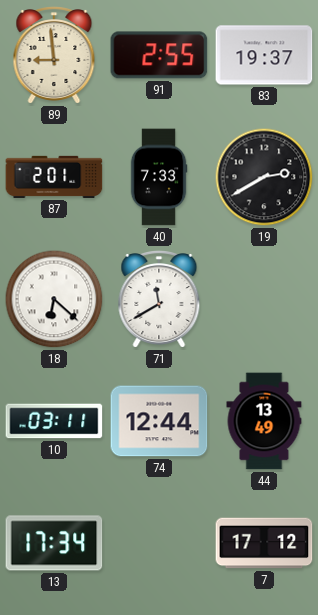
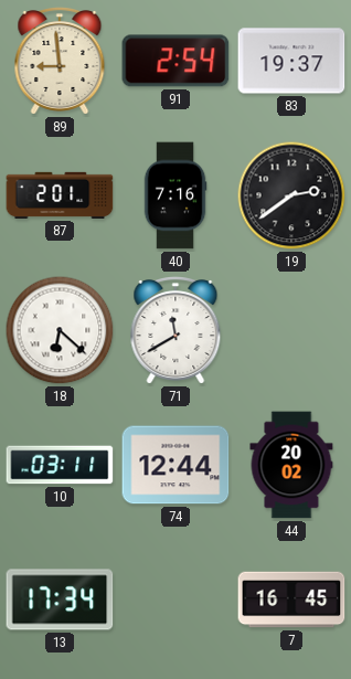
91: 2:55 -> 2:54 (175, 61)
40: 7:33 -> 7:16 (175, 195)
19: 2:40 -> 2:39 (291, 195)
44: 13:49 -> 20:02 (291, 465)
7: 17:12 -> 16:45 (291, 600)
